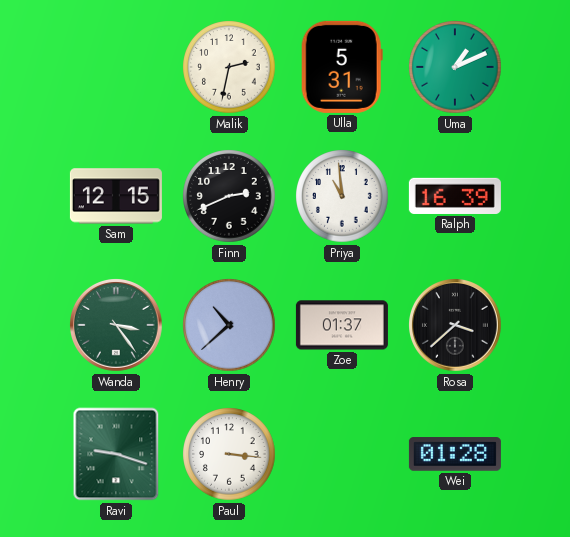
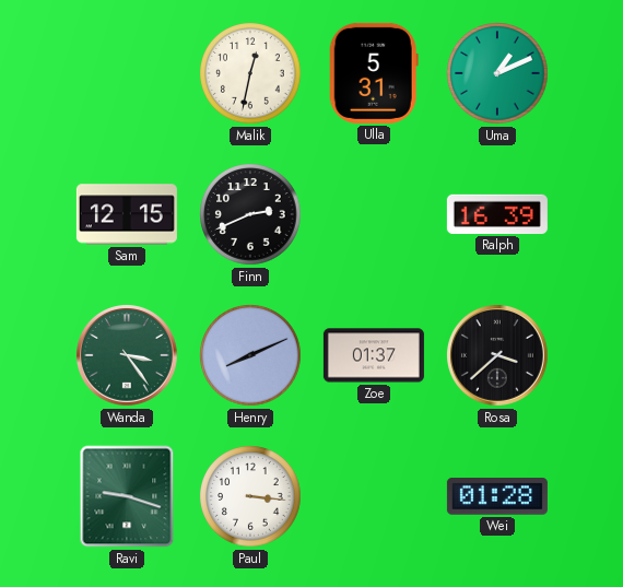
Malik: 2:32 -> 12:32 (250, 73)
Priya: 10:59 -> none (342, 196)
Henry: 10:38 -> 8:11 (250, 355)
